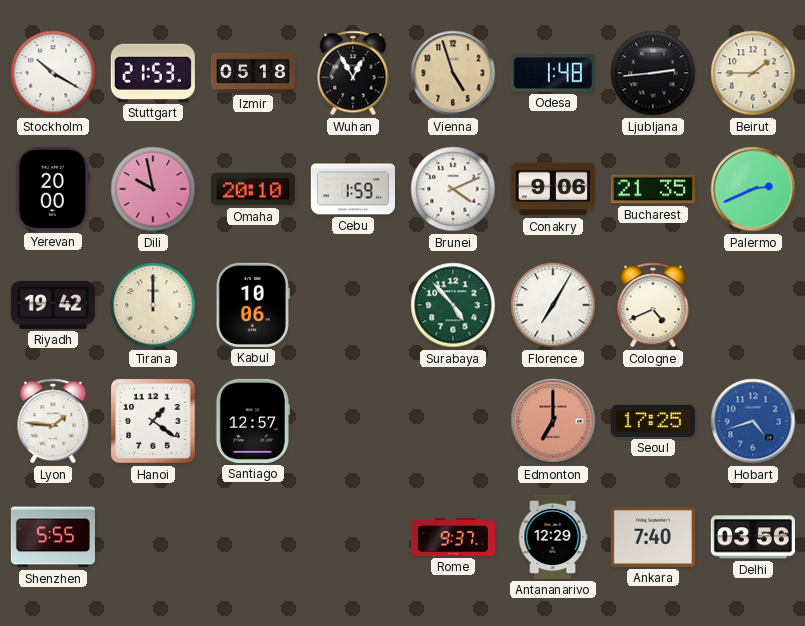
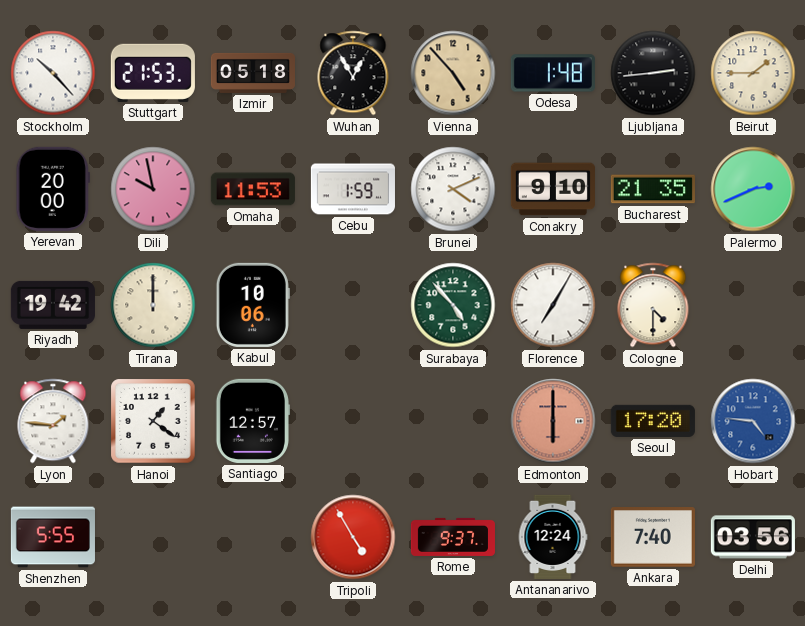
Stockholm: 10:20 -> 10:23 (53, 73)
Vienna: 4:57 -> 4:53 (453, 73)
Omaha: 20:10 -> 11:53 (253, 189)
Conakry: 9:06 -> 9:10 (553, 189)
Cologne: 4:41 -> 4:30 (653, 305)
Edmonton: 7:00 -> 6:00 (553, 421)
Seoul: 17:25 -> 17:20 (653, 421)
Hobart: 4:42 -> 4:46 (753, 421)
Tripoli: none -> 4:55 (353, 537)
Antananarivo: 12:29 -> 12:24 (553, 537)
